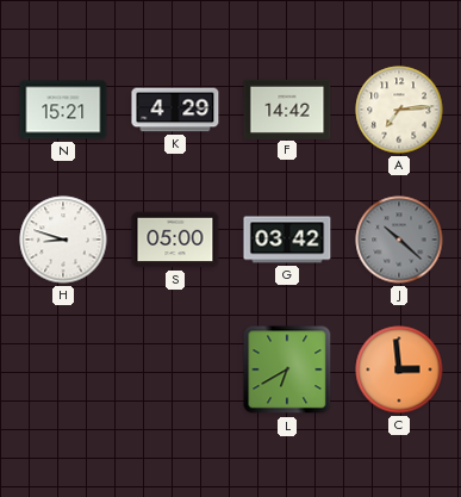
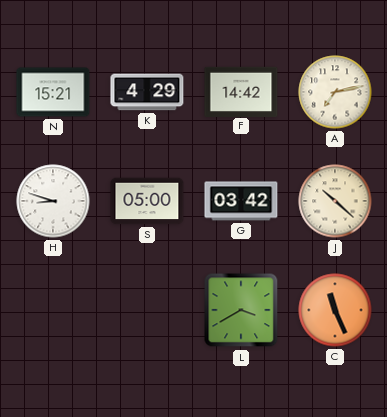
A: 7:14 -> 7:13 (335, 92)
J dial: grey -> cream (335, 201)
L: 6:40 -> 3:40 (241, 310)
C: 2:59 -> 11:26 (335, 310)
